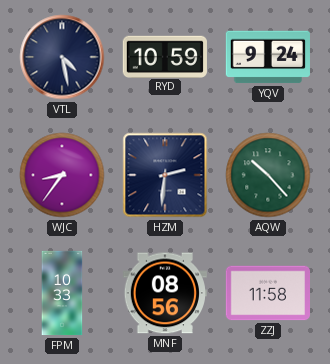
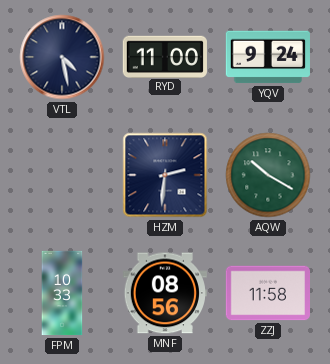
RYD: 10:59 -> 11:00 (165, 56)
WJC: 8:36 -> none (62, 175)
AQW: 10:23 -> 10:20 (268, 175)
